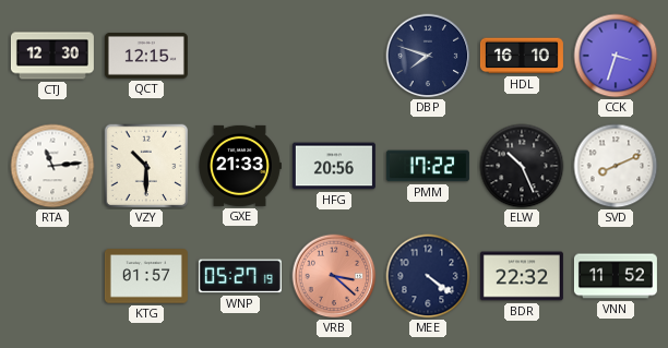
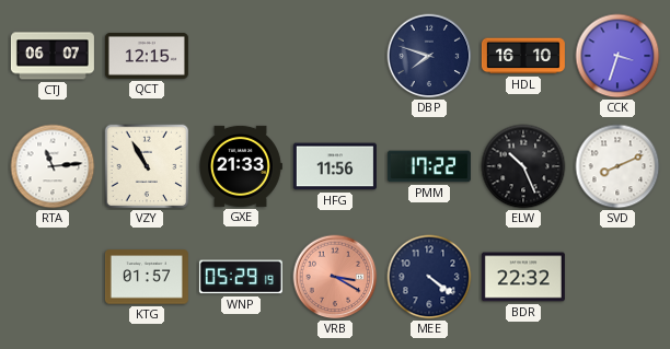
CTJ: 12:30 -> 06:07 (53, 56)
VZY: 10:30 -> 10:55 (147, 166)
HFG: 20:56 -> 11:56 (335, 166)
WNP: 05:27 -> 05:29 (241, 277)
VRB: 3:22 -> 3:20 (335, 277)
VNN: 11:52 -> none (616, 276)
